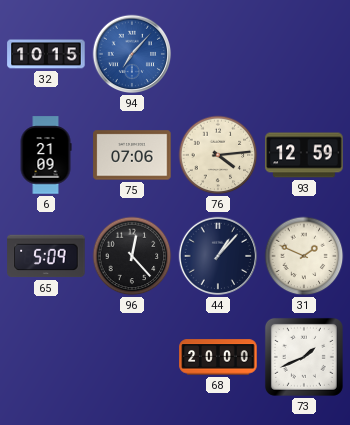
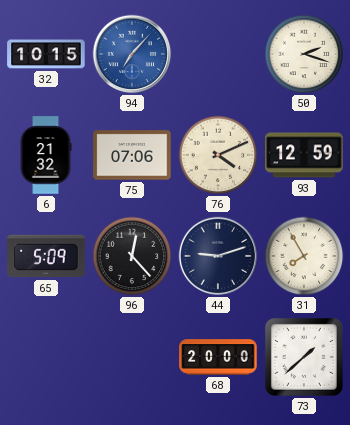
50: none -> 2:18 (304, 54)
6: 21:09 -> 21:32 (46, 155)
76: 4:14 -> 4:11 (218, 155)
44: 1:07 -> 9:12 (218, 256)
31: 1:49 -> 7:55 (304, 256)
73: 1:41 -> 1:38 (304, 357)
